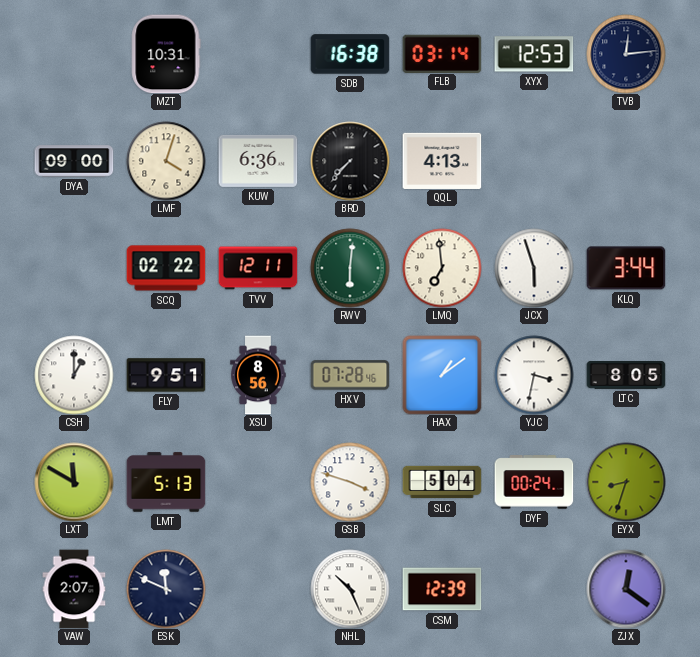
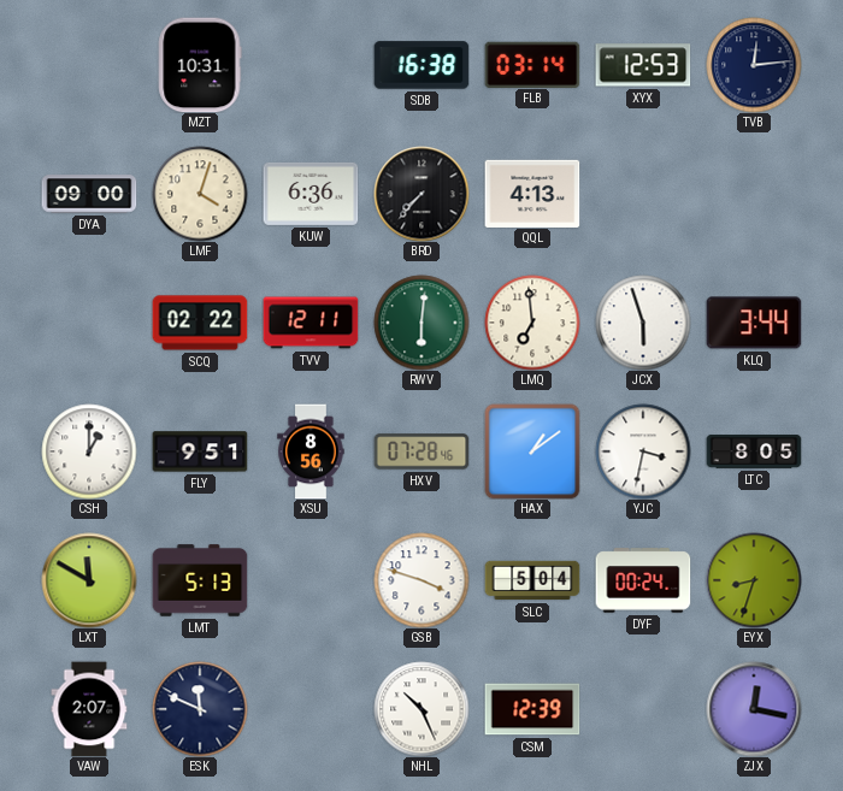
ZJX: 12:21 -> 12:17 (754, 709)
